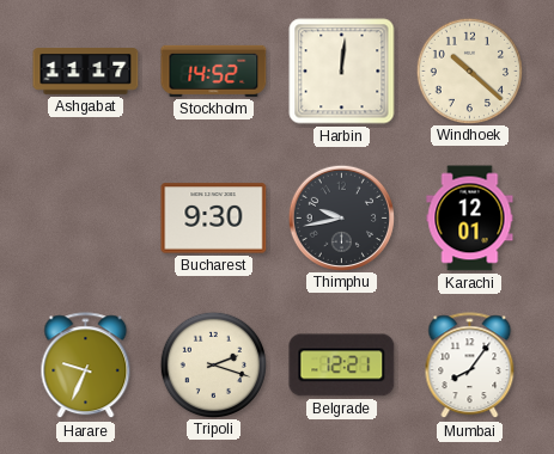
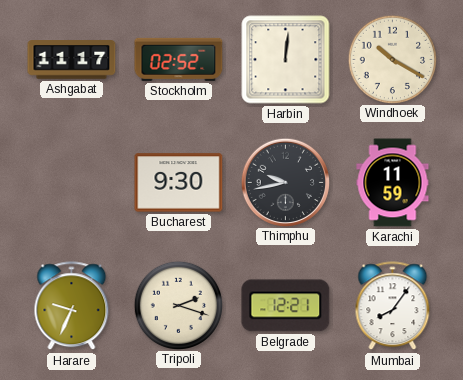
Stockholm: 14:52 -> 02:52 (179, 59)
Windhoek: 10:22 -> 10:20 (392, 59)
Karachi: 12:01 -> 11:59 (393, 183)
